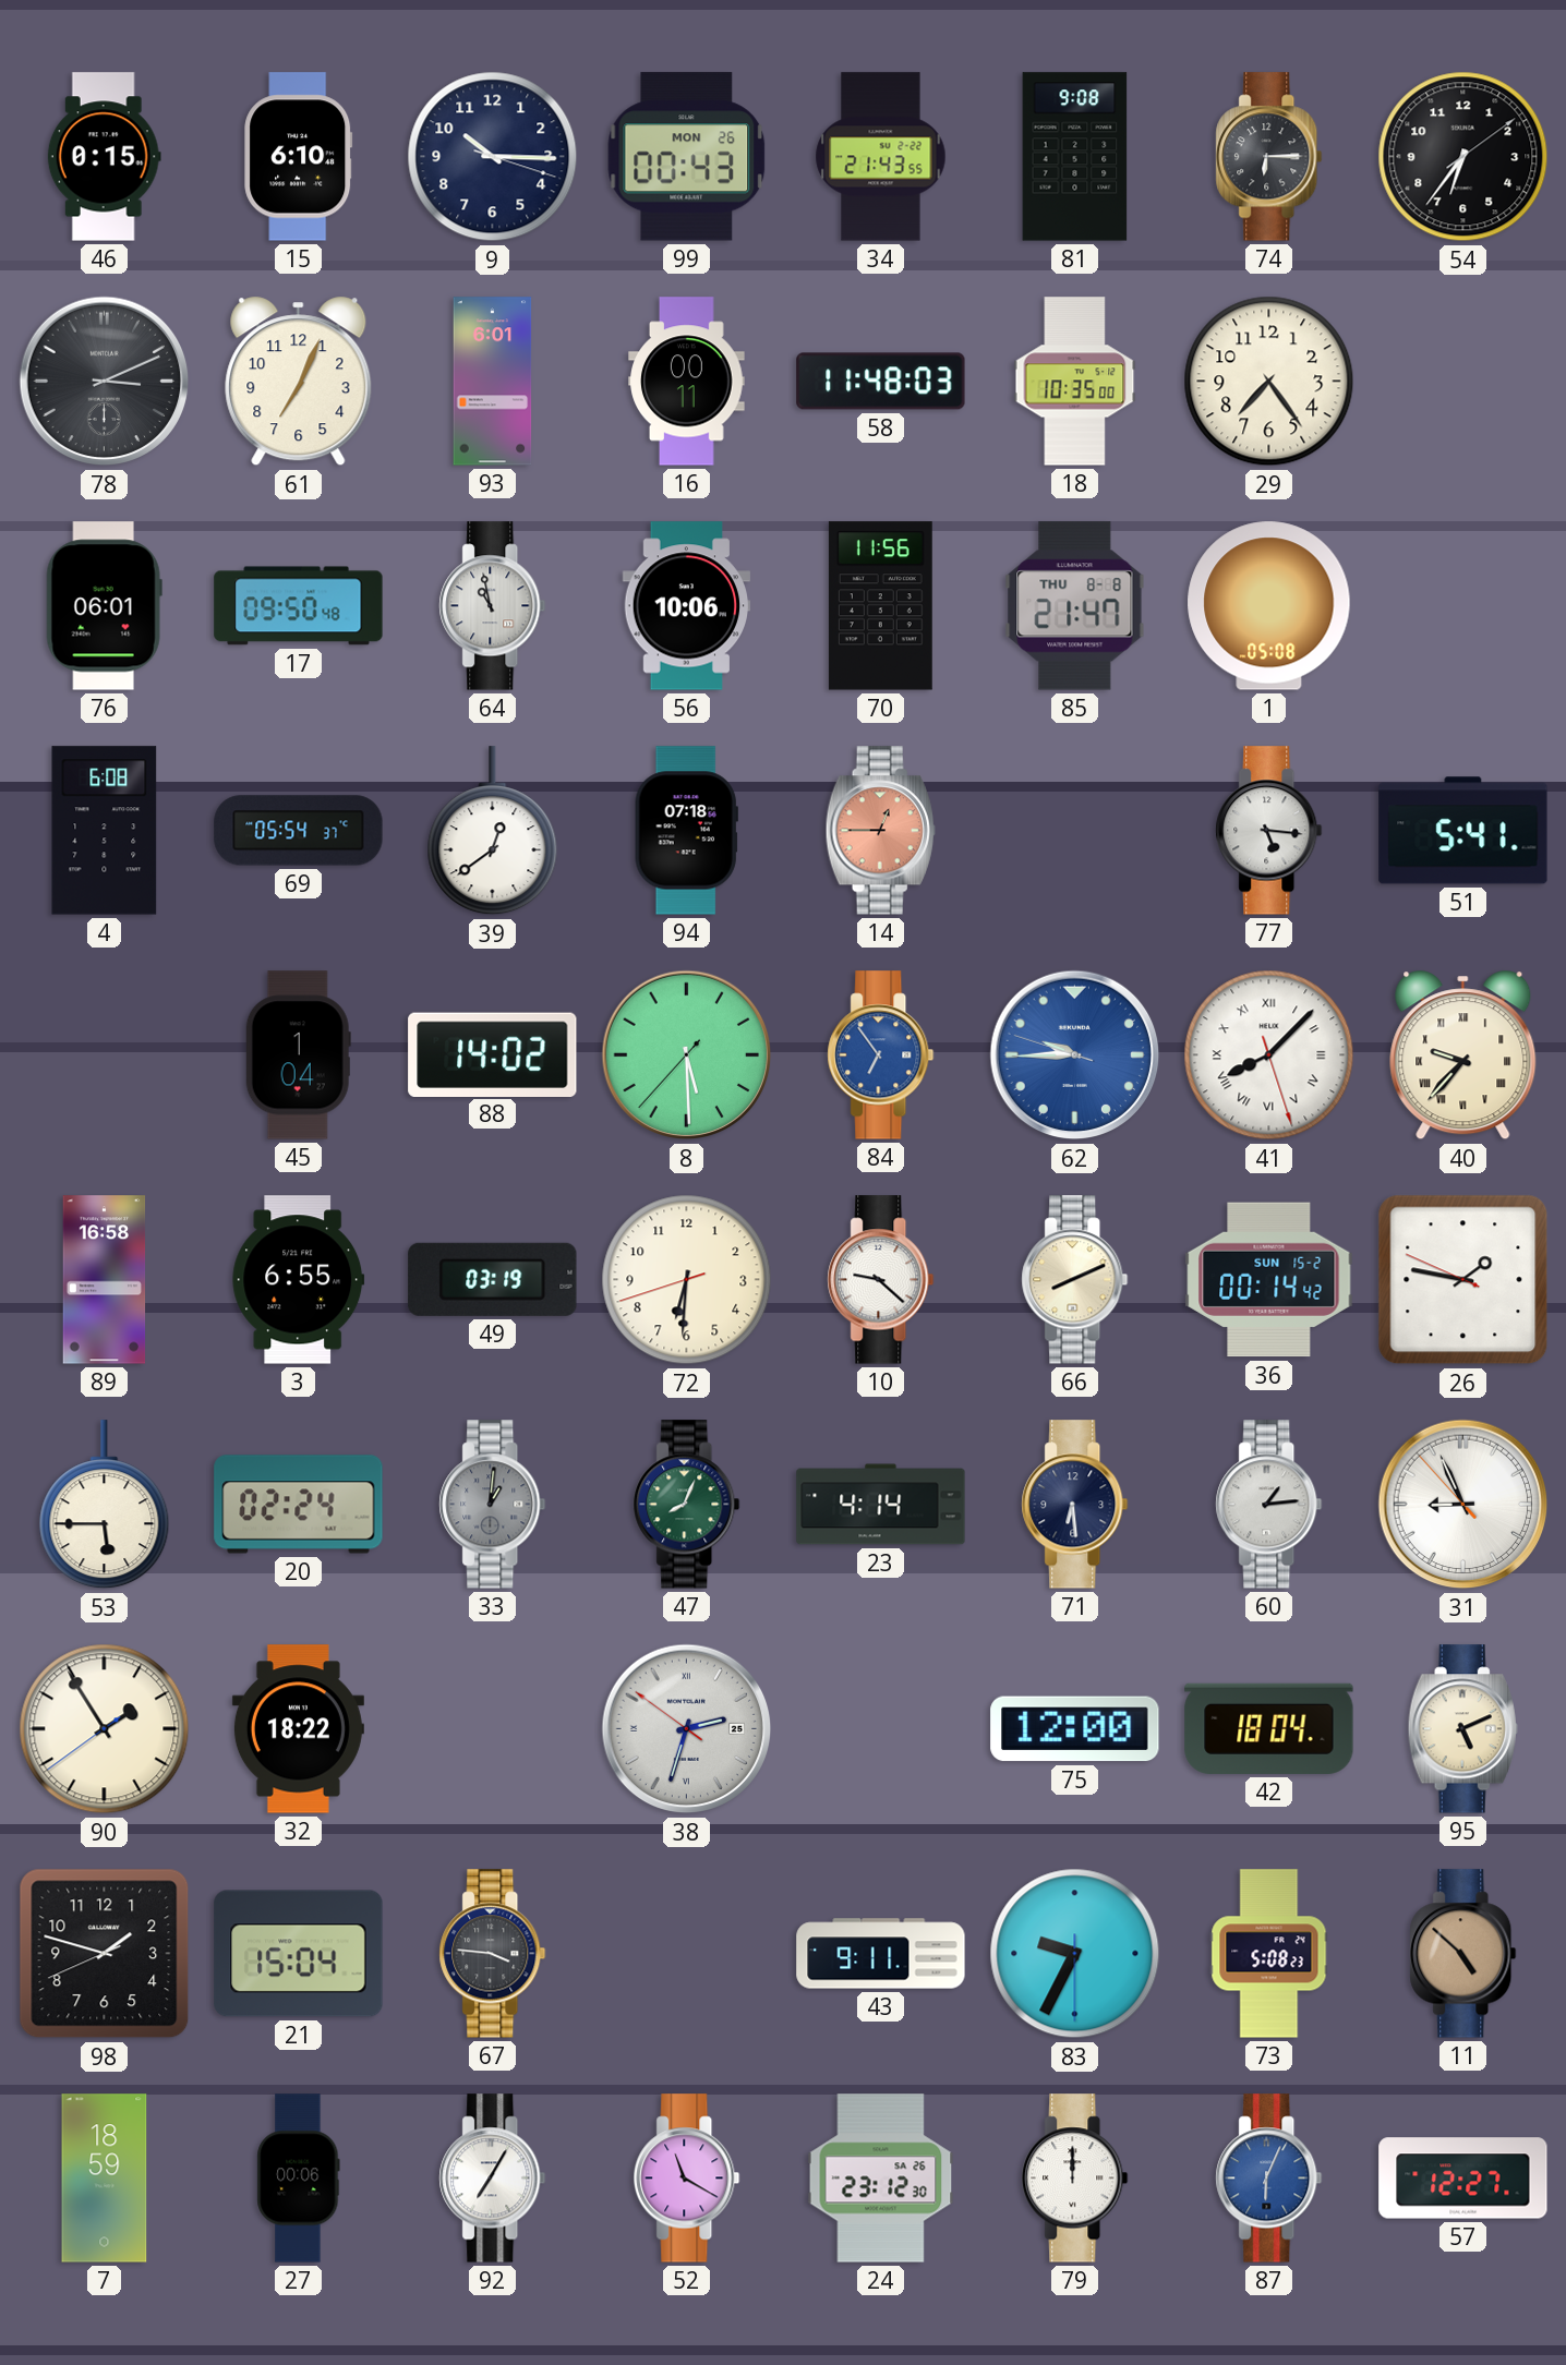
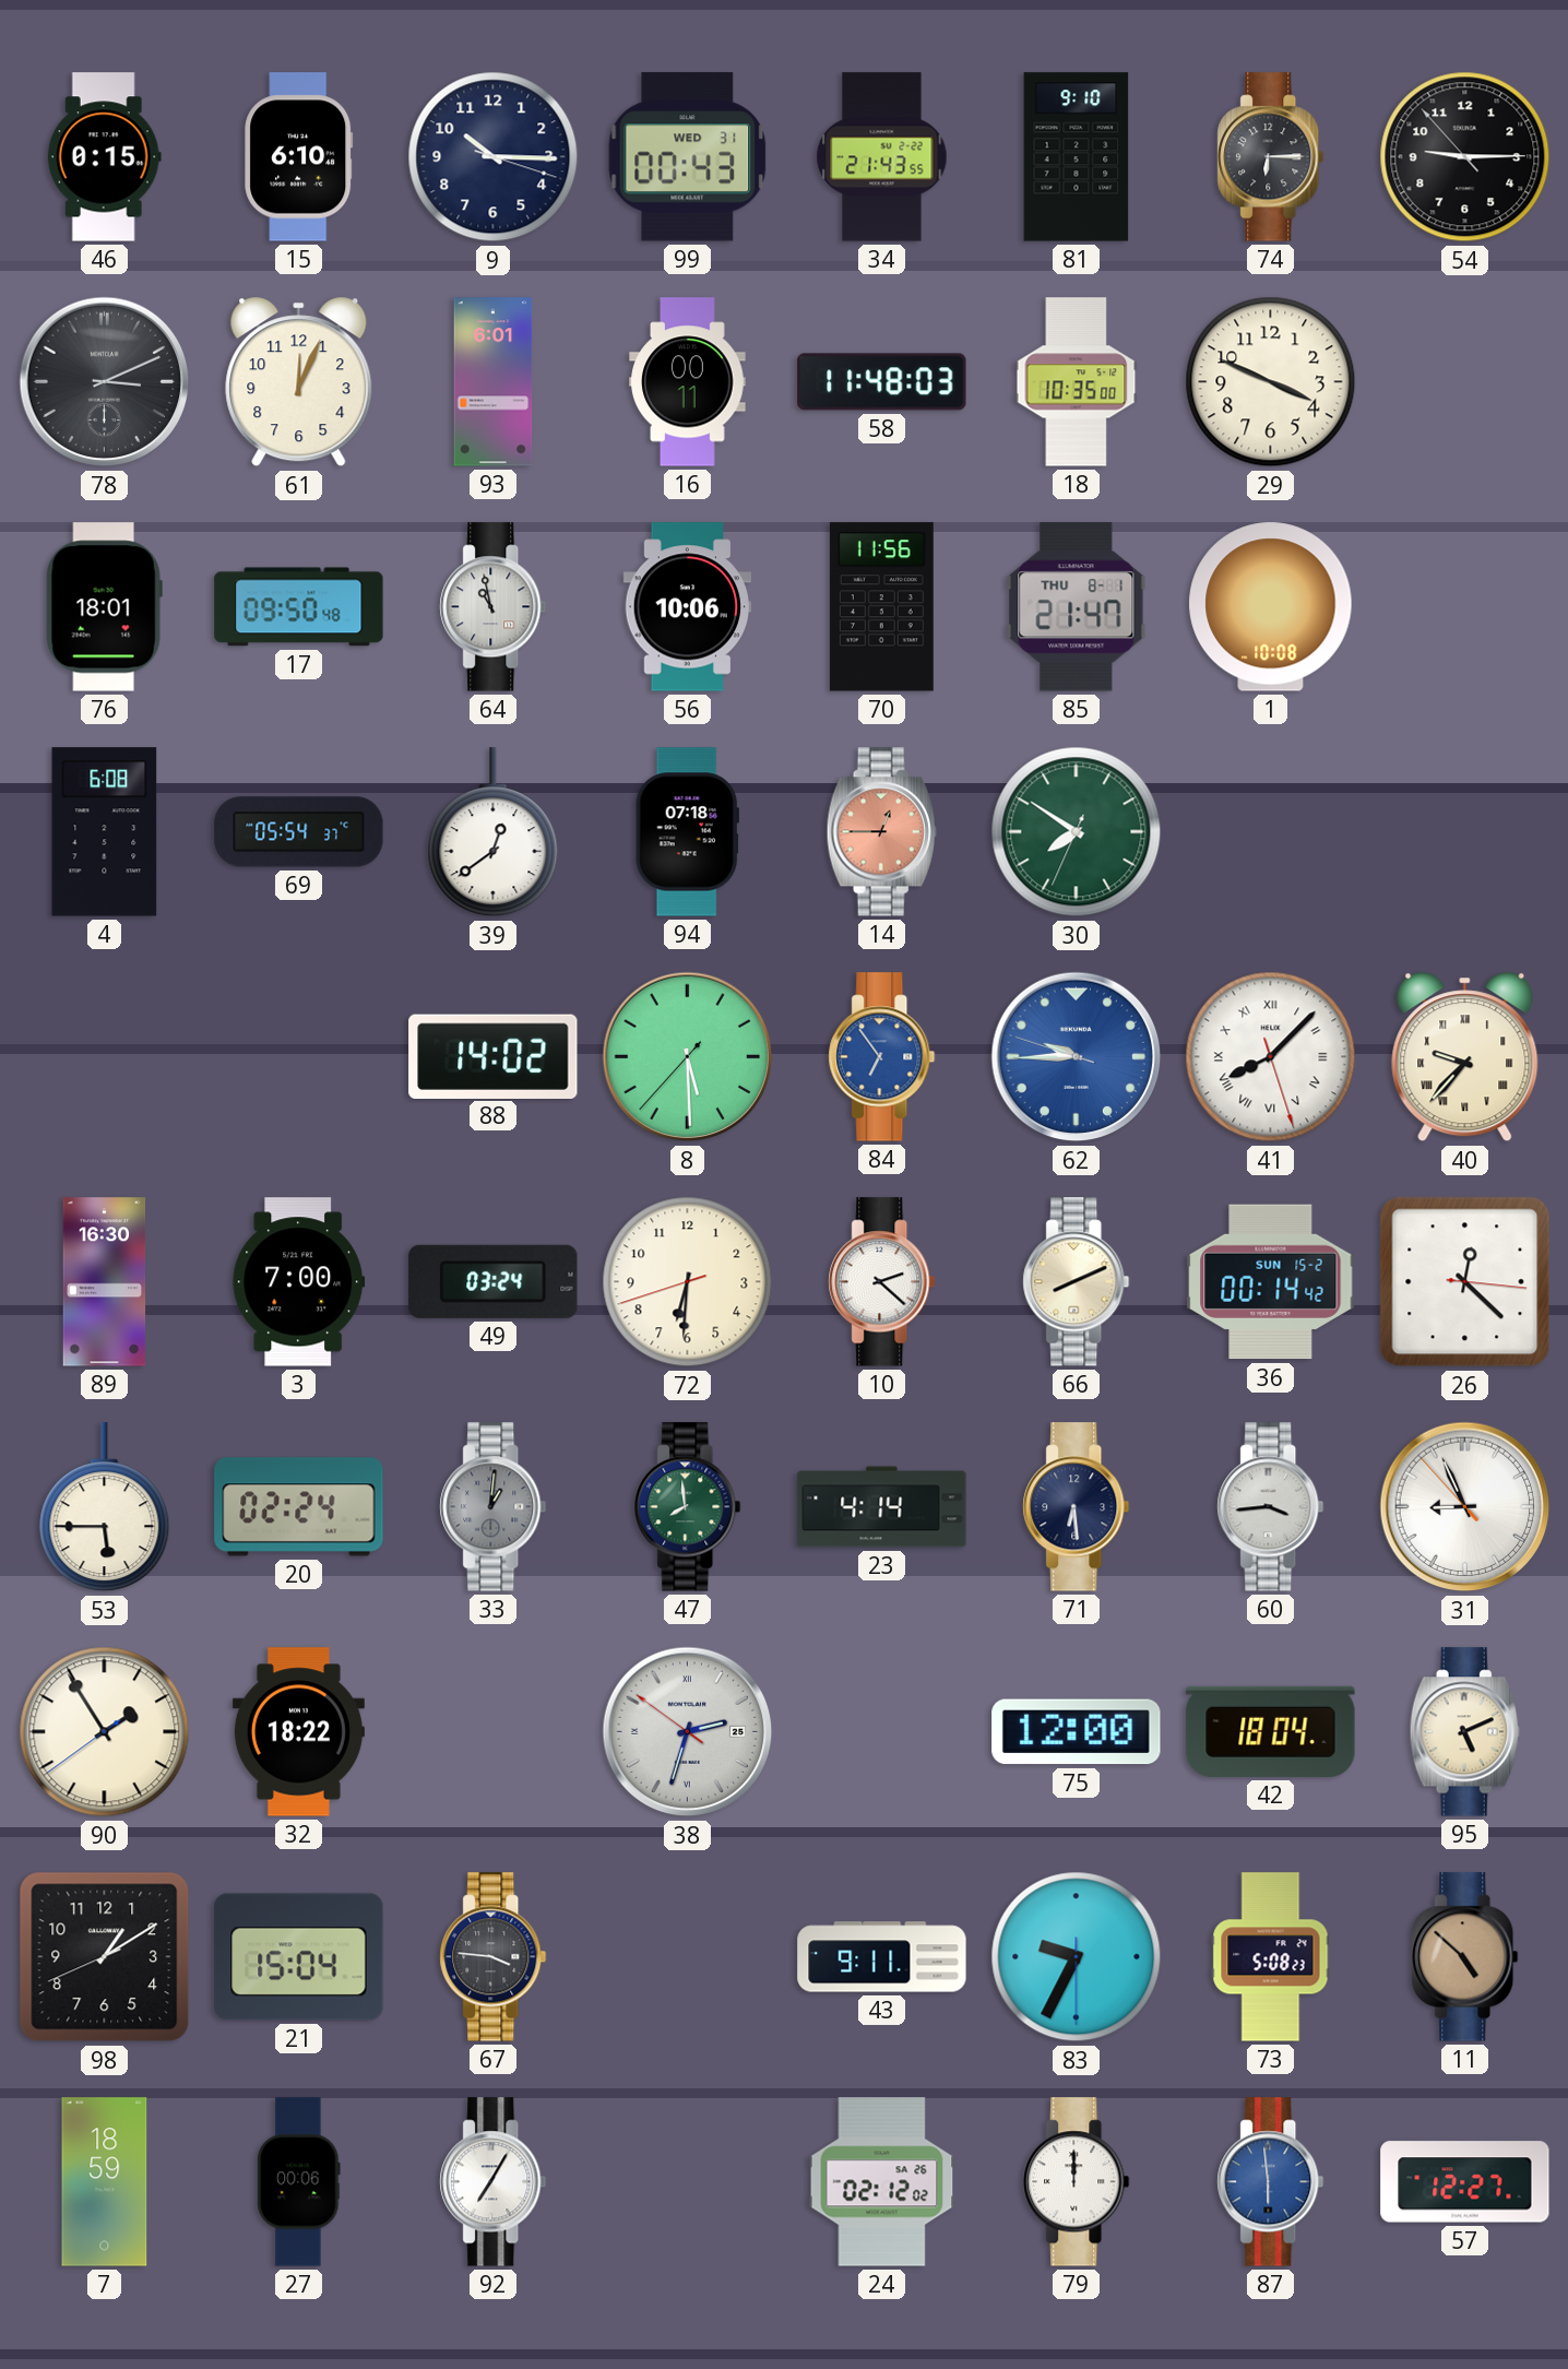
99 date: MON 26 -> WED 31 (688, 157)
81: 9:08 -> 9:10 (1077, 157)
54: 6:36 -> 9:14 (1465, 157)
61: 7:04 -> 12:04 (299, 382)
29: 7:24 -> 3:49 (1271, 382)
76: 06:01 -> 18:01 (104, 607)
85 date: THU 8-8 -> THU 8-1 (1077, 607)
1: 05:08 -> 10:08 (1271, 607)
30: none -> 7:50 (1077, 832)
77: 5:16 -> none (1269, 831)
51: 5:41 -> none (1463, 831)
45: 1:04 -> none (298, 1055)
89: 16:58 -> 16:30 (105, 1282)
3: 6:55 -> 7:00 (299, 1282)
49: 03:19 -> 03:24 (494, 1281)
10: 9:22 -> 2:22 (882, 1282)
26: 1:46 -> 12:22 (1465, 1282)
47: 8:04 -> 7:59 (688, 1507)
60: 1:14 -> 3:44 (1271, 1507)
98: 1:47 -> 1:09 (105, 1957)
52: 11:20 -> none (687, 2179)
24: 23:12 -> 02:12 (882, 2182)
87: 6:04 -> 5:59 (1271, 2182)
